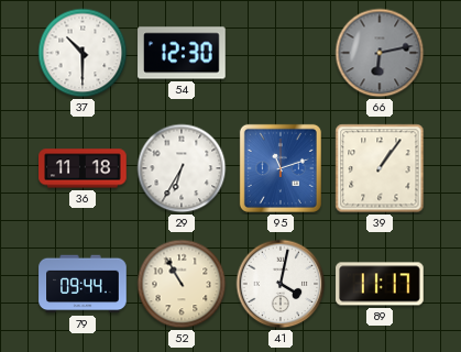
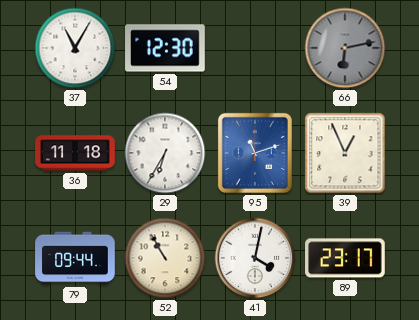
37: 10:30 -> 11:05 (75, 48)
39: 1:06 -> 12:56 (345, 153)
89: 11:17 -> 23:17 (345, 258)
